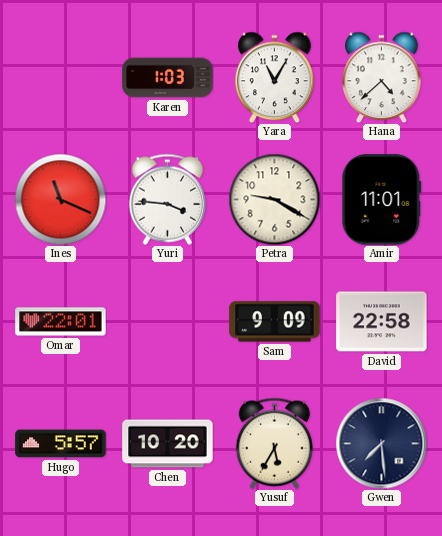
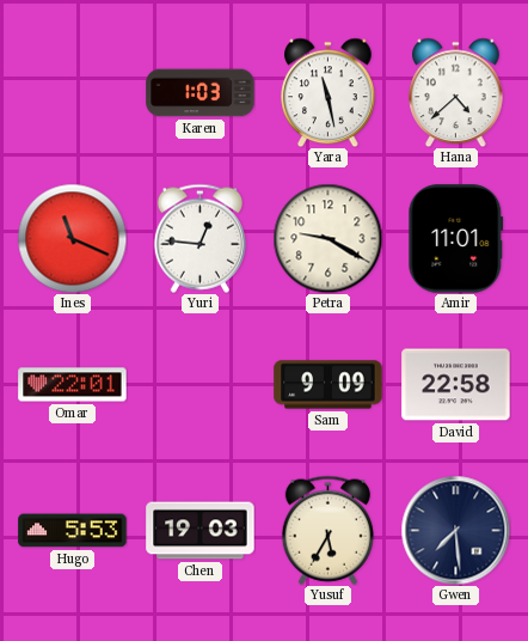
Yara: 11:05 -> 11:28 (329, 92)
Yuri: 3:46 -> 12:46 (199, 238)
Hugo: 5:57 -> 5:53 (73, 531)
Chen: 10:20 -> 19:03 (201, 531)
